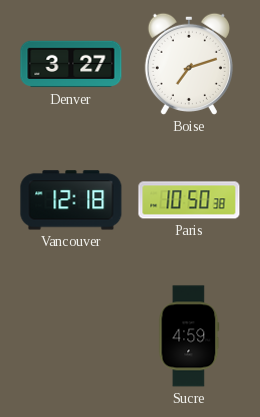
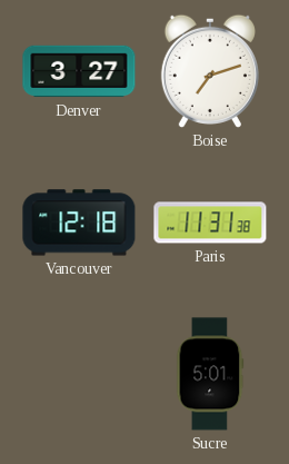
Paris: 10:50 -> 11:31 (210, 223)
Sucre: 4:59 -> 5:01 (210, 374)
